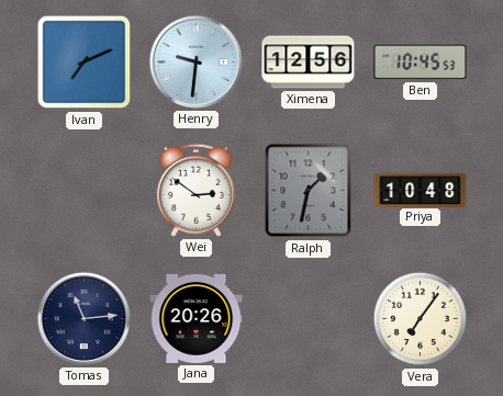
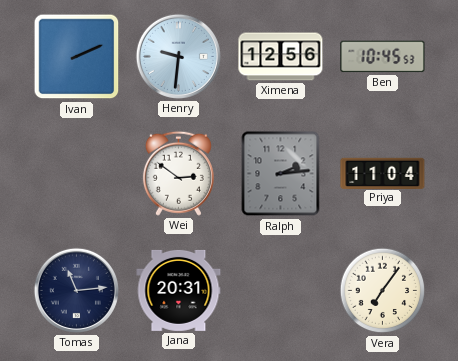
Ivan: 7:11 -> 2:11 (77, 57)
Ralph: 1:32 -> 2:14 (281, 174)
Priya: 10:48 -> 11:04 (383, 173)
Jana: 20:26 -> 20:31 (179, 290)
